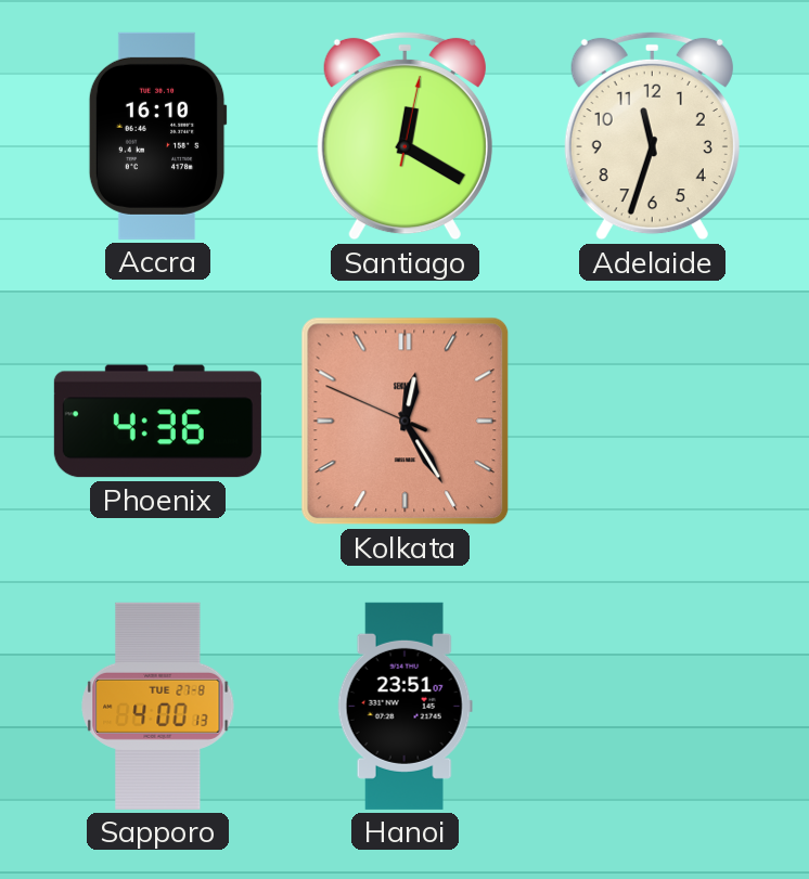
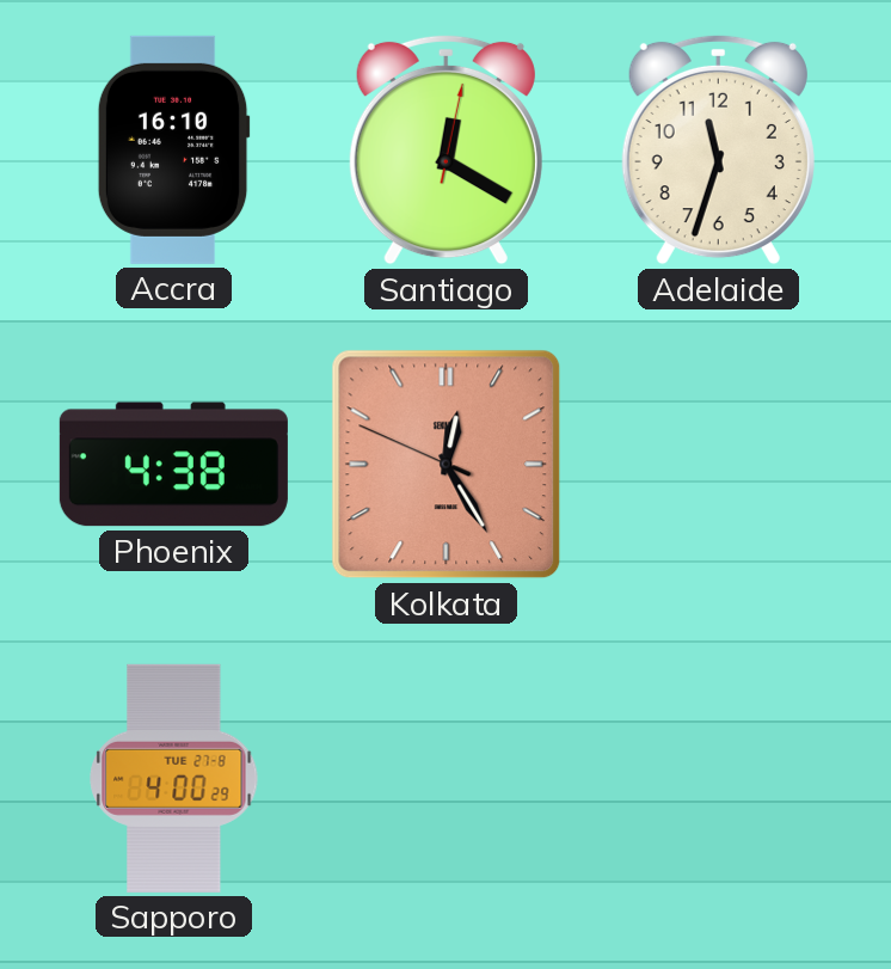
Phoenix: 4:36 -> 4:38 (173, 465)
Sapporo: 4:00:13 -> 4:00:29 (174, 778)
Hanoi: 23:51 -> none (404, 706)
